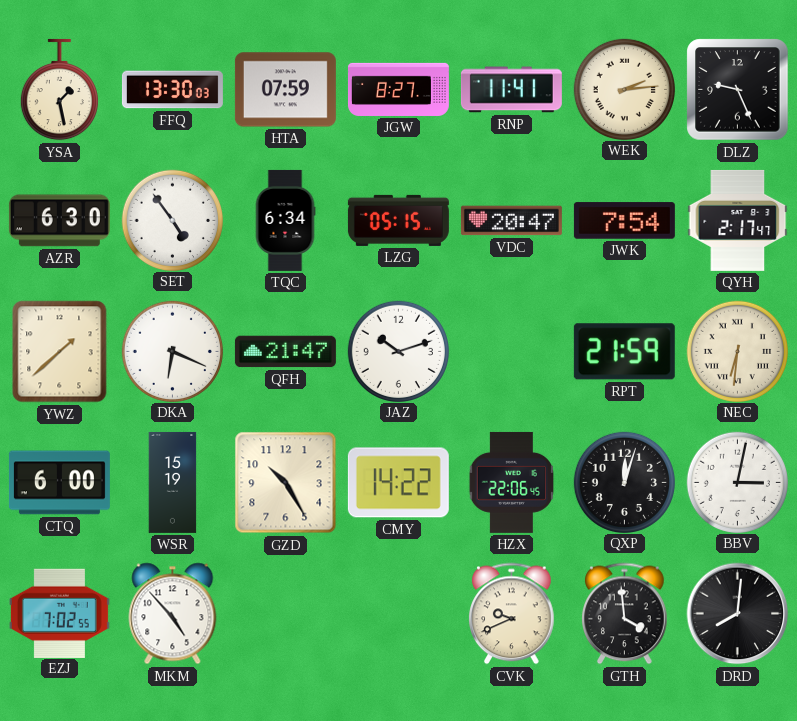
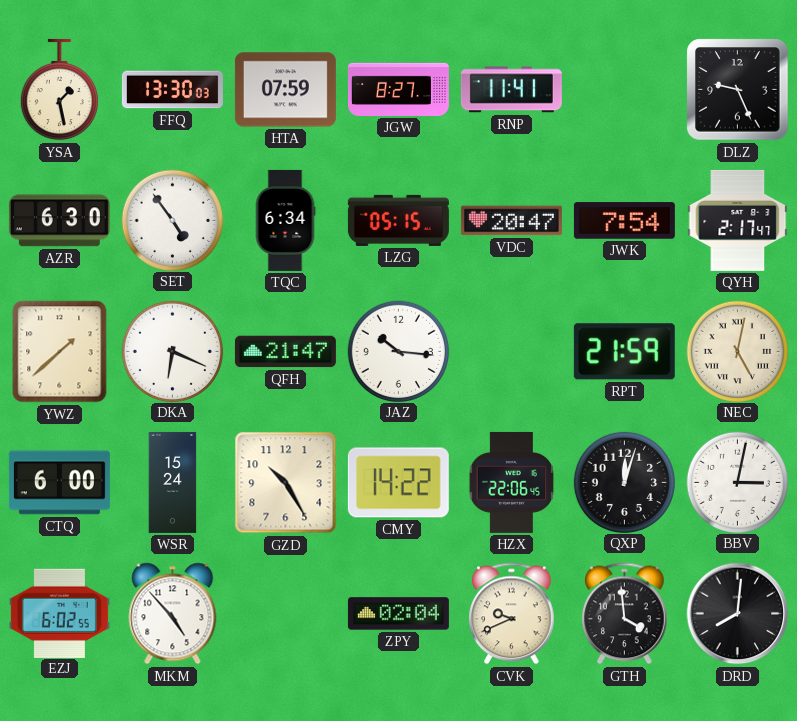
WEK: 2:14 -> none (624, 89)
JAZ: 10:12 -> 10:16 (398, 351)
NEC: 6:31 -> 5:02 (737, 351)
WSR: 15:19 -> 15:24 (173, 482)
EZJ: 7:02 -> 6:02 (59, 613)
ZPY: none -> 02:04 (398, 614)
